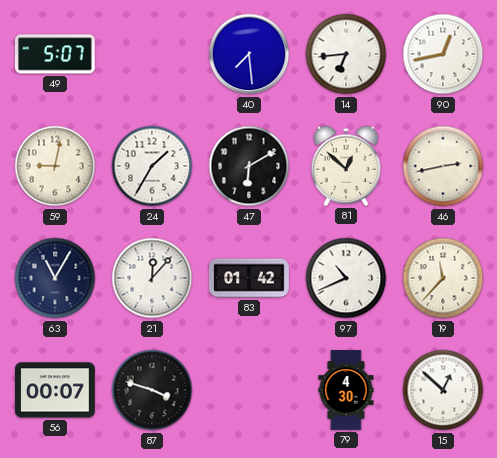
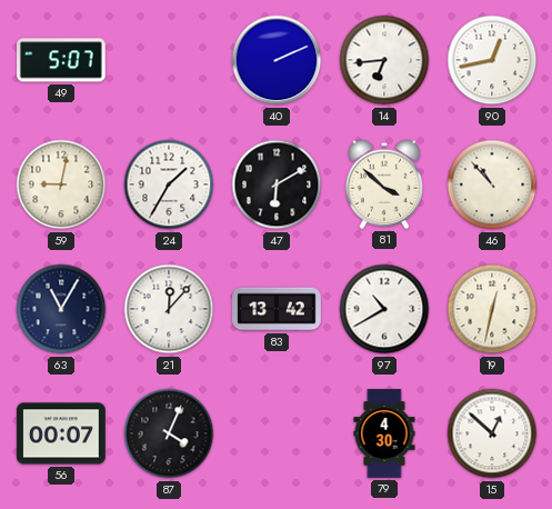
40: 7:29 -> 2:11 (277, 60)
81: 12:52 -> 3:52 (384, 184)
46: 2:43 -> 10:53 (492, 184)
83: 01:42 -> 13:42 (277, 309)
97: 10:41 -> 10:40 (384, 309)
19: 11:37 -> 12:32 (492, 309)
87: 3:48 -> 4:04 (169, 433)
